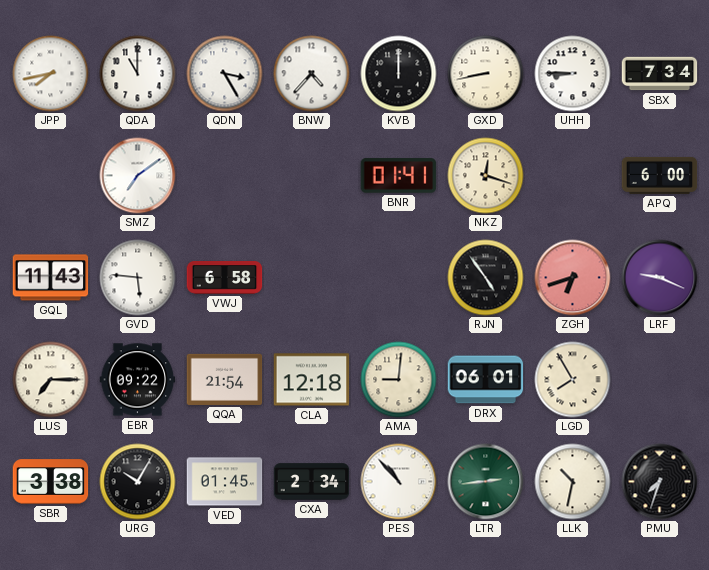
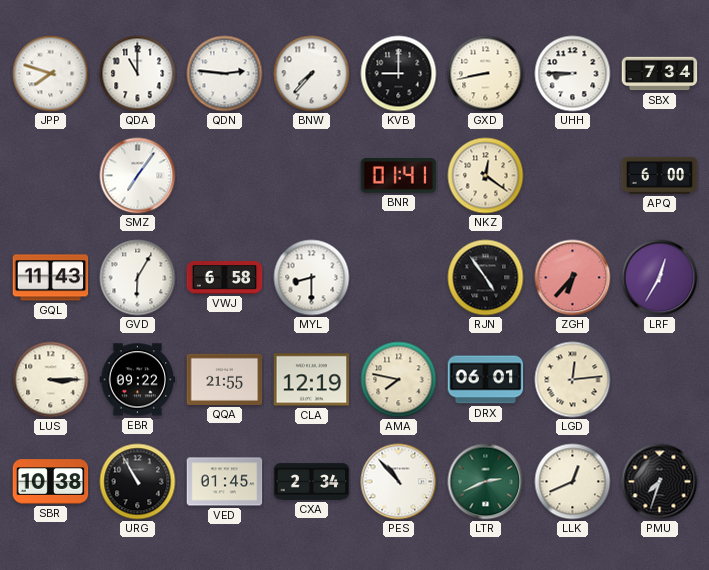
JPP: 7:43 -> 7:48 (51, 74)
QDN: 3:25 -> 2:46 (225, 74)
BNW: 4:37 -> 7:37 (312, 74)
KVB: 12:00 -> 9:00 (399, 74)
SMZ: 7:09 -> 7:06 (138, 176)
NKZ: 12:18 -> 12:21 (486, 176)
GVD: 5:46 -> 6:05 (138, 278)
MYL: none -> 8:30 (312, 278)
ZGH: 6:42 -> 6:37 (573, 278)
LRF: 9:19 -> 12:35 (660, 278)
LUS: 7:15 -> 3:15 (51, 380)
QQA: 21:54 -> 21:55 (225, 379)
CLA: 12:18 -> 12:19 (312, 380)
AMA: 9:01 -> 7:47 (399, 380)
LGD: 7:55 -> 12:14 (573, 380)
SBR: 3:38 -> 10:38 (51, 482)
URG: 10:05 -> 10:55 (138, 482)
LTR: 2:44 -> 2:41 (486, 482)
LLK: 10:32 -> 12:41 (573, 482)
